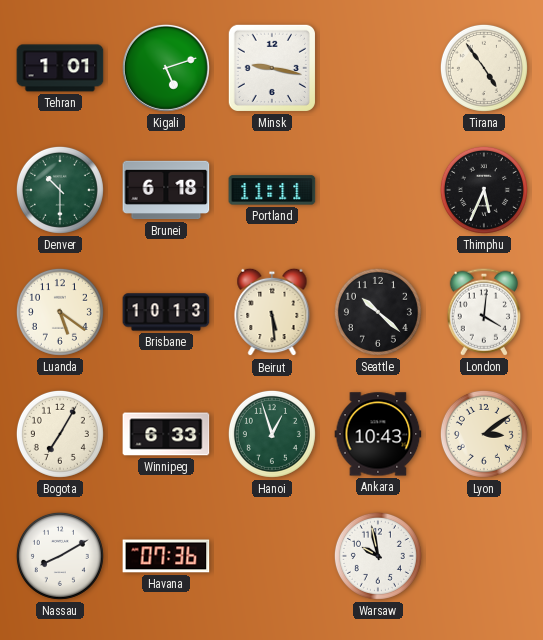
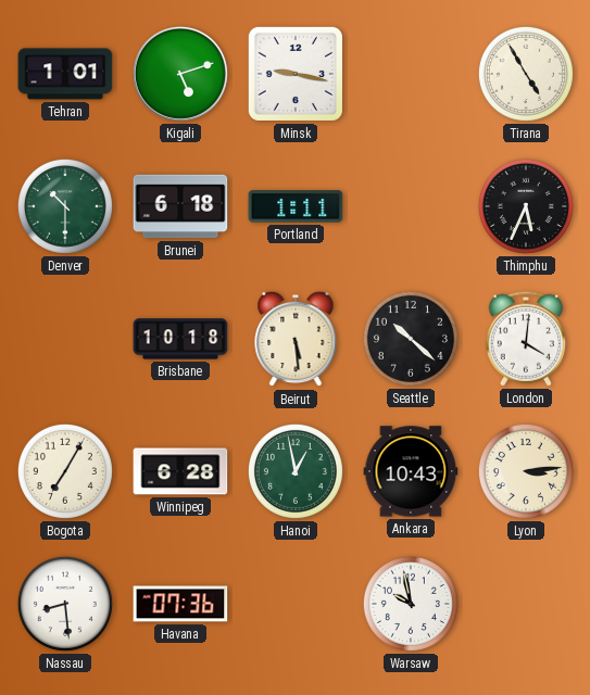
Tirana: 4:54 -> 4:55 (526, 74)
Portland: 11:11 -> 1:11 (296, 206)
Luanda: 5:21 -> none (60, 312)
Brisbane: 10:13 -> 10:18 (180, 339)
Winnipeg: 6:33 -> 6:28 (180, 471)
Hanoi: 12:57 -> 12:58 (296, 471)
Lyon: 3:09 -> 3:14 (526, 471)
Nassau: 8:10 -> 8:29 (65, 604)
